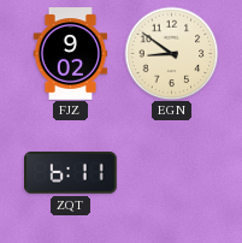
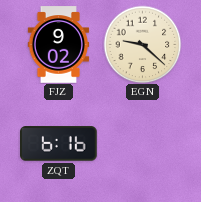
EGN: 8:51 -> 9:22 (142, 44)
ZQT: 6:11 -> 6:16 (59, 144)
